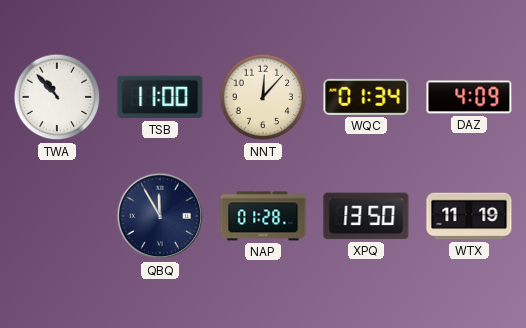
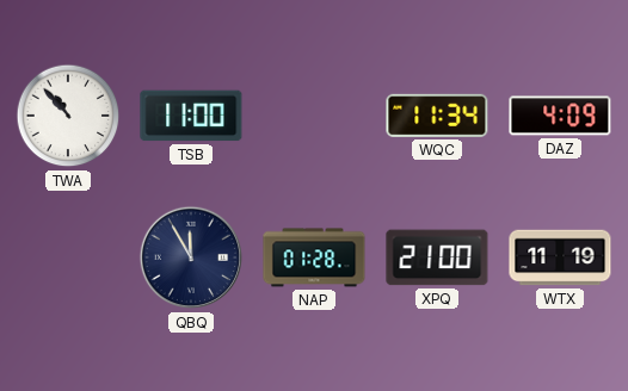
NNT: 12:07 -> none (263, 97)
WQC: 01:34 -> 11:34 (437, 116)
XPQ: 13:50 -> 21:00 (437, 257)
